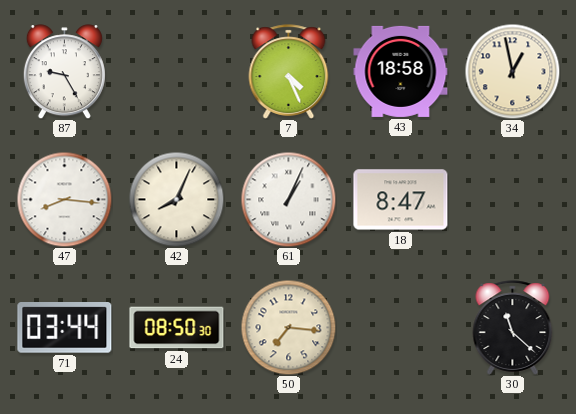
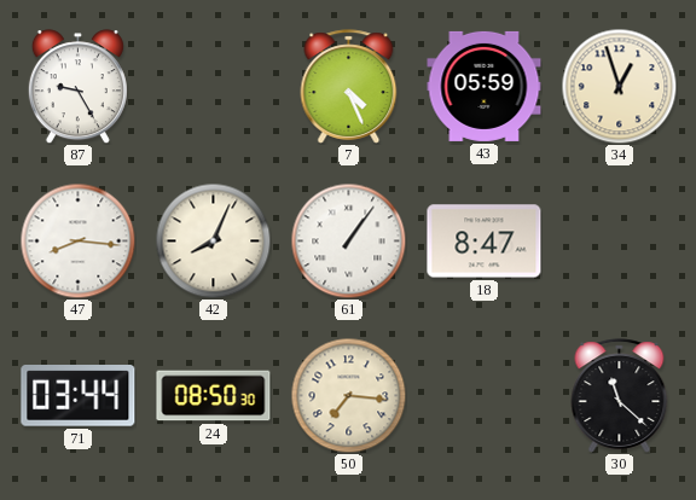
43: 18:58 -> 05:59 (485, 86)
34: 12:58 -> 12:57 (619, 86)
61: 1:04 -> 1:06 (348, 240)
